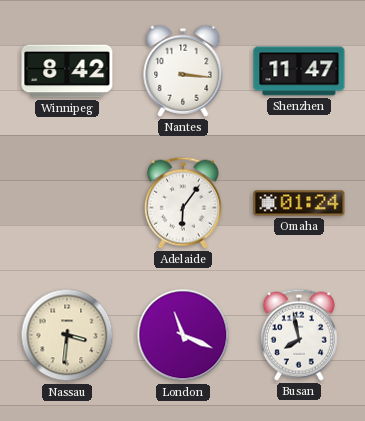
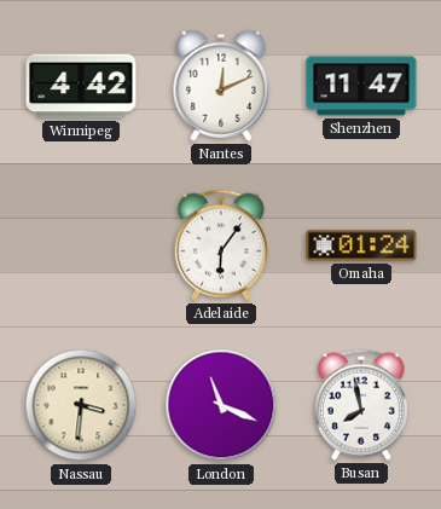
Winnipeg: 8:42 -> 4:42 (81, 86)
Nantes: 3:16 -> 12:11 (221, 86)
